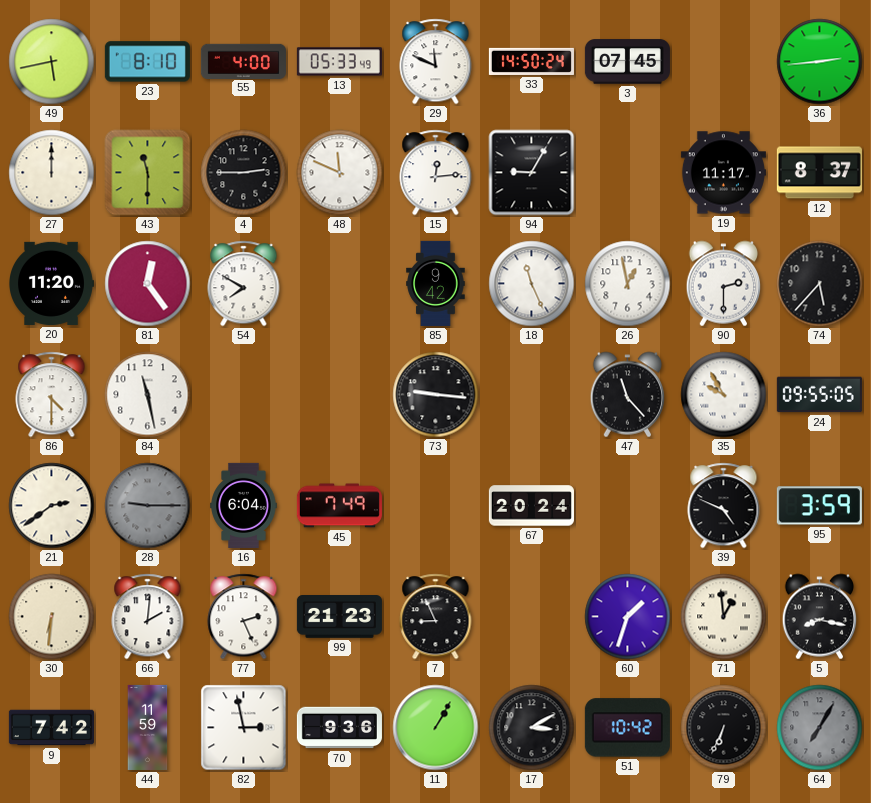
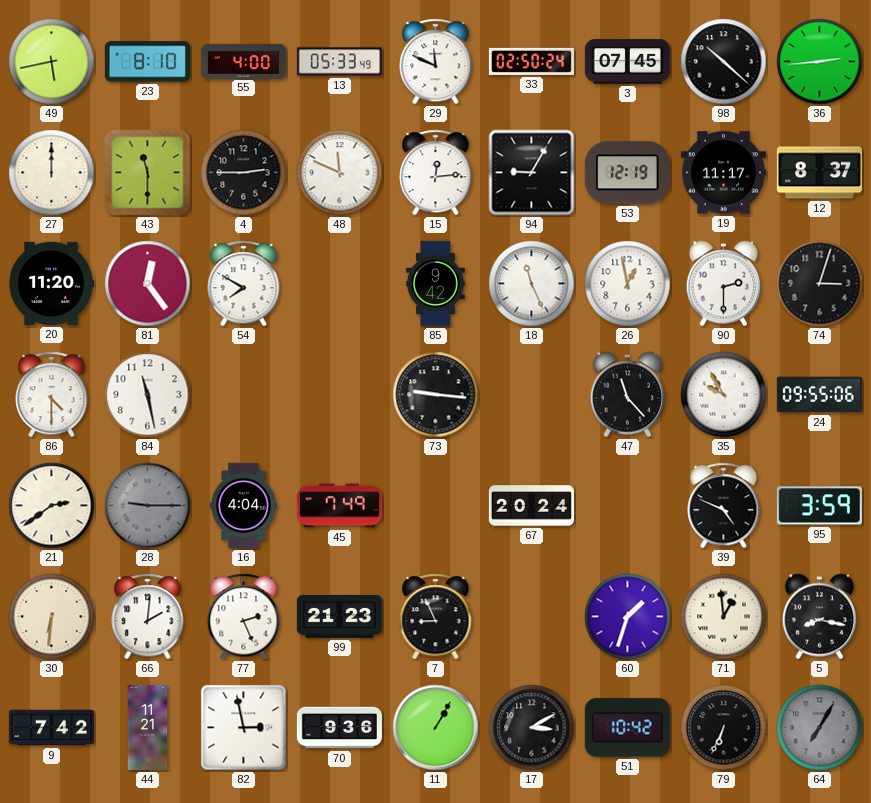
33: 14:50 -> 02:50 (531, 61)
98: none -> 10:22 (724, 62)
53: none -> 12:19 (627, 173)
74: 5:37 -> 3:03 (820, 284)
24: 09:55:05 -> 09:55:06 (819, 395)
16: 6:04 -> 4:04 (244, 505)
44: 11:59 -> 11:21 (148, 727)
